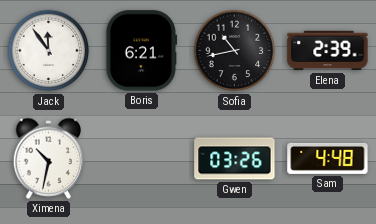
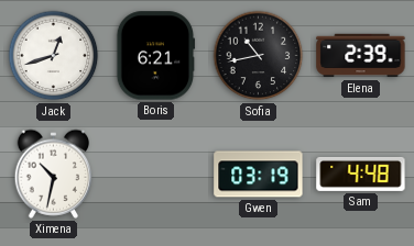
Jack: 11:54 -> 12:42 (54, 56)
Gwen: 03:26 -> 03:19 (259, 175)
